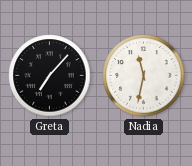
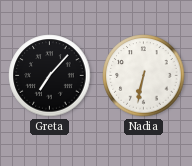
Nadia: 11:32 -> 6:32 (144, 76)
